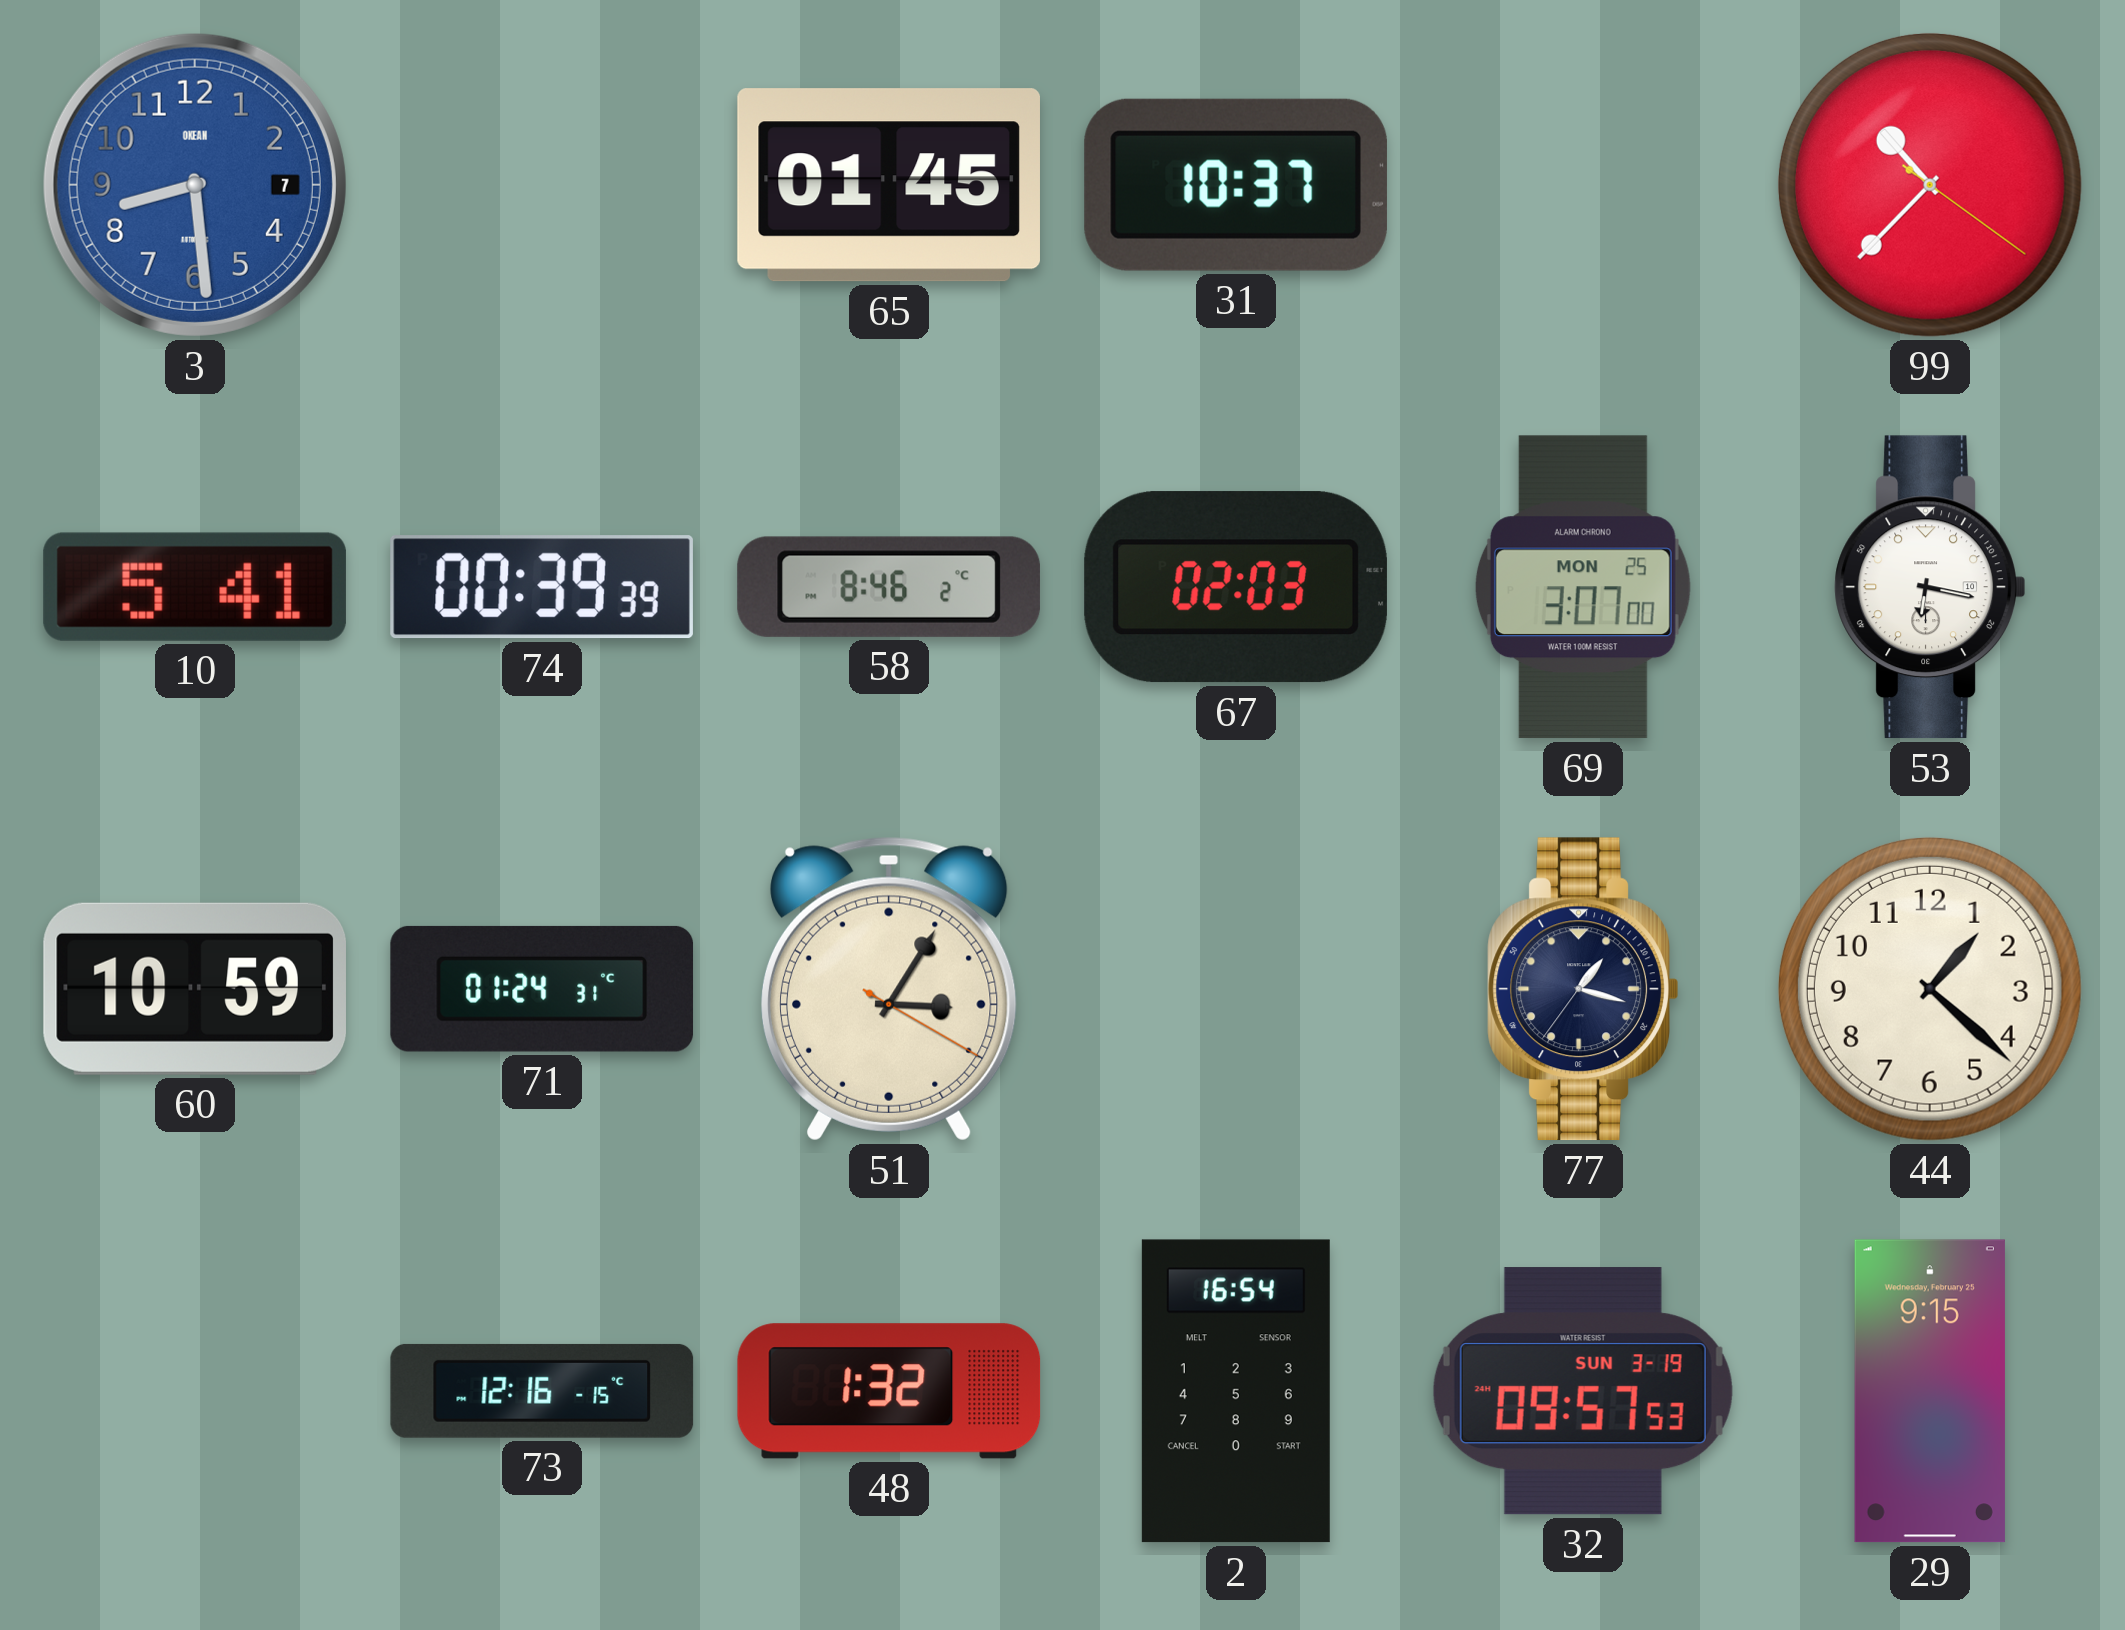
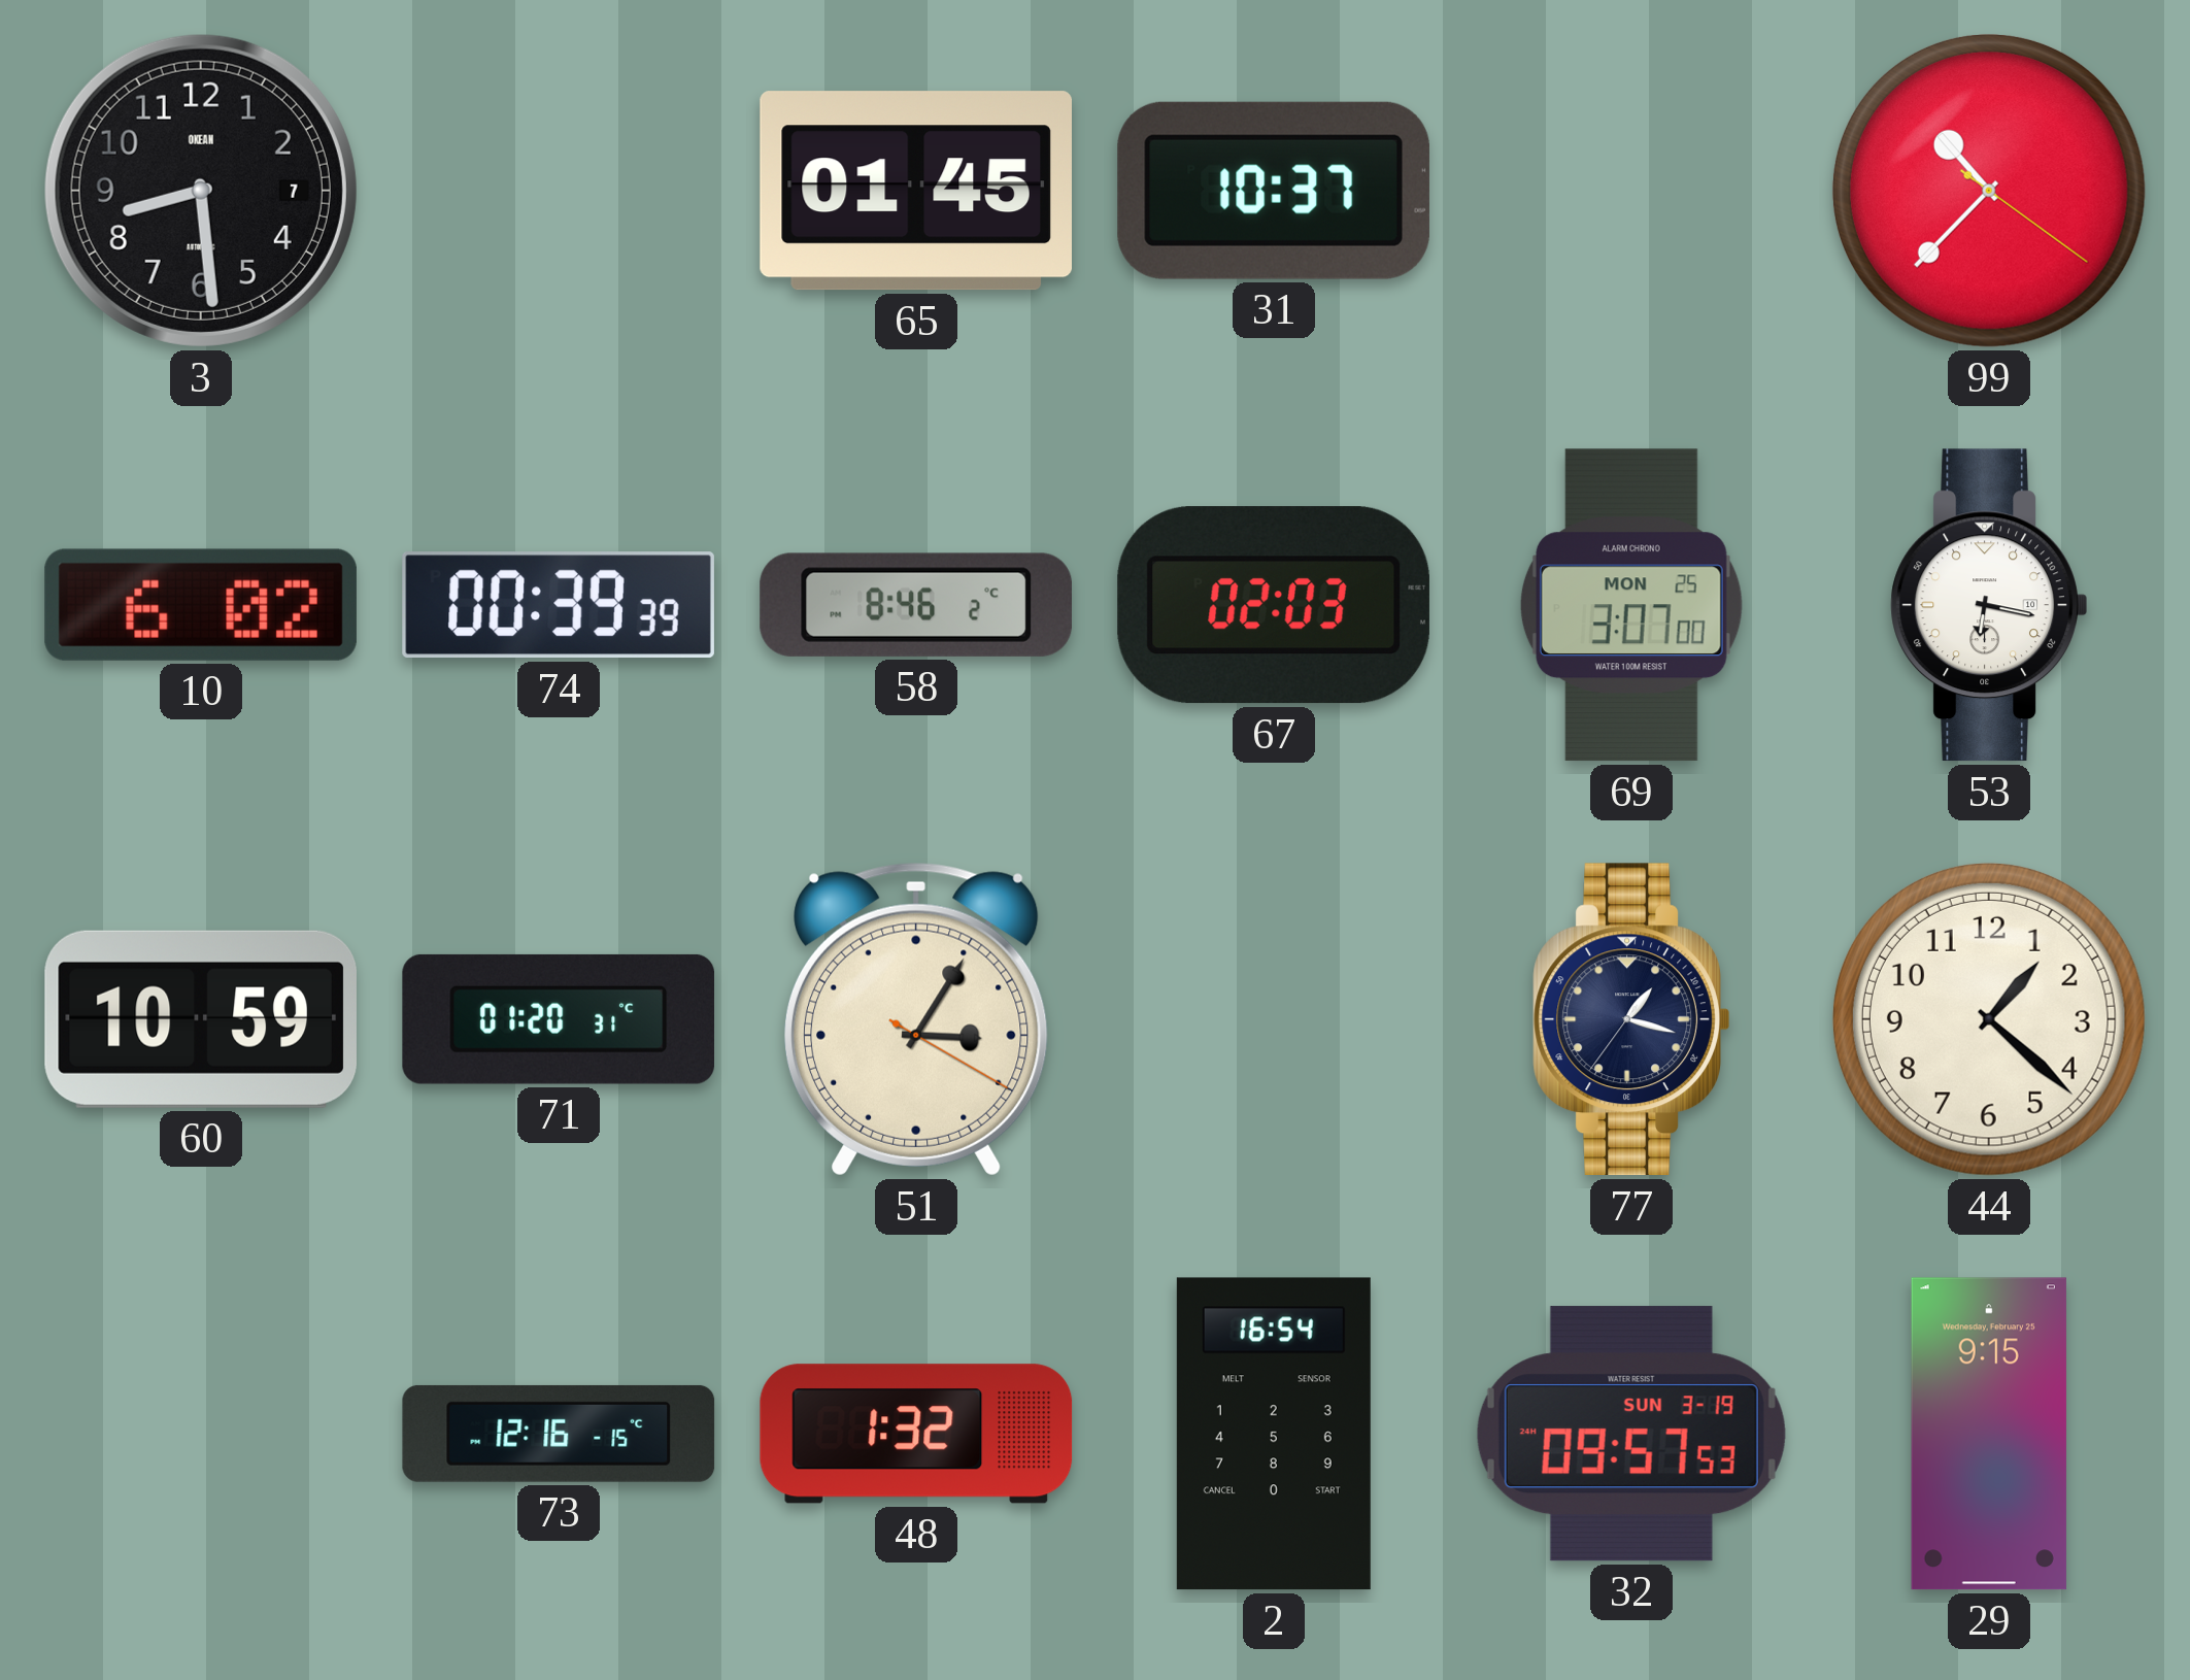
3 dial: blue -> black (201, 191)
10: 5:41 -> 6:02 (201, 605)
71: 01:24 -> 01:20 (559, 1019)
